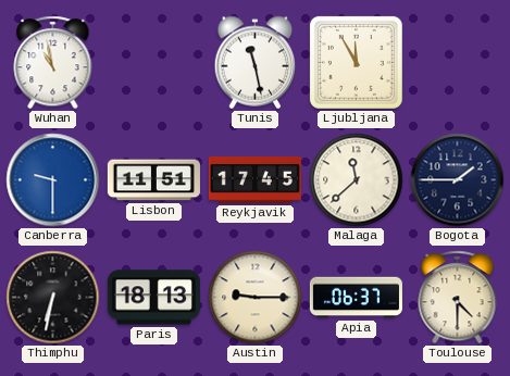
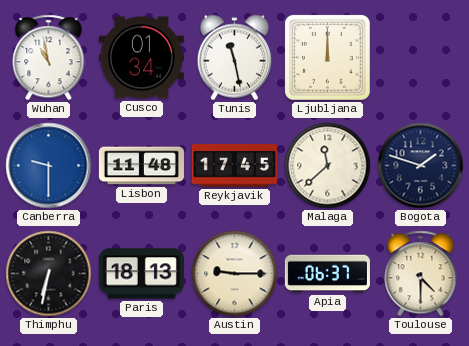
Cusco: none -> 01:34 (141, 58)
Ljubljana: 11:55 -> 12:00 (327, 57)
Lisbon: 11:51 -> 11:48 (141, 166)
Bogota: 1:45 -> 1:48 (421, 166)
